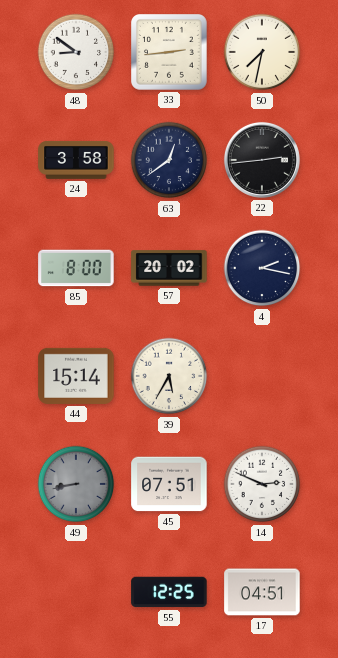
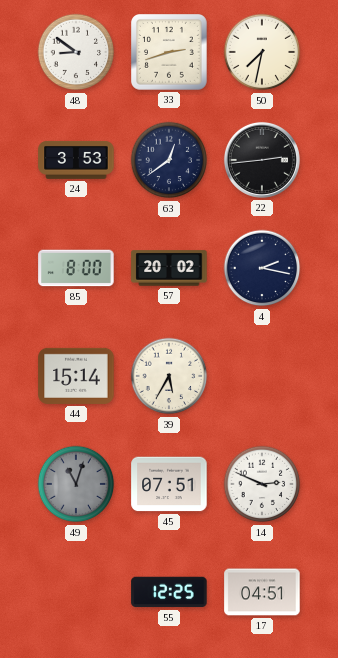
33: 2:44 -> 2:42 (170, 53)
24: 3:58 -> 3:53 (76, 160)
49: 8:43 -> 11:03 (76, 484)
